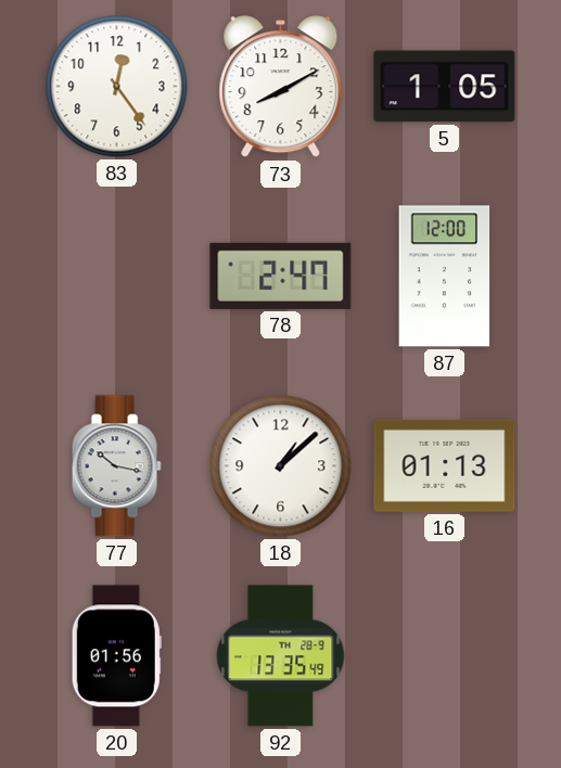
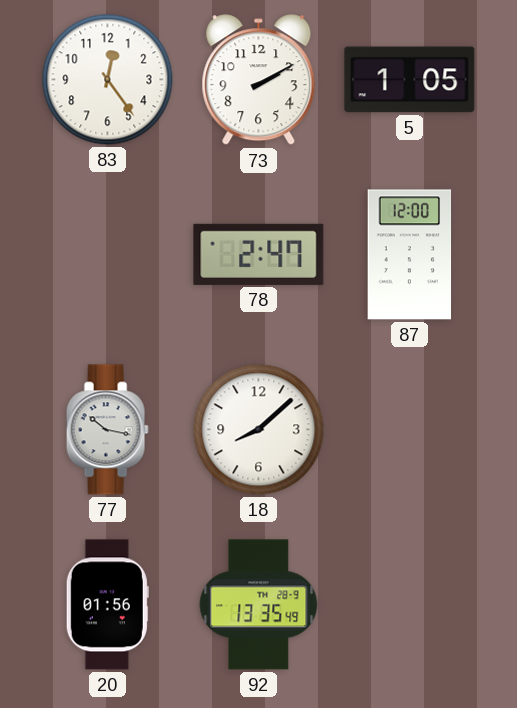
73: 8:10 -> 2:10 (259, 80)
18: 1:08 -> 8:08 (259, 430)
16: 01:13 -> none (445, 465)
